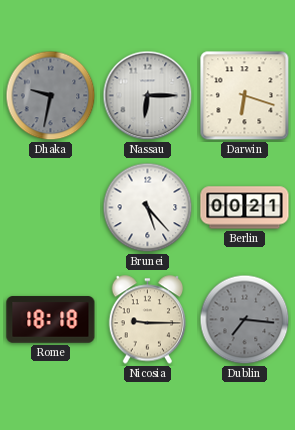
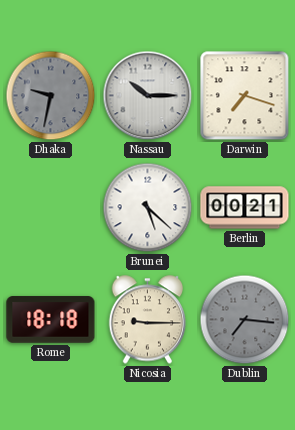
Nassau: 6:15 -> 10:15 (148, 96)
Darwin: 6:18 -> 7:18 (245, 96)
Brunei: 5:23 -> 5:22 (148, 208)
